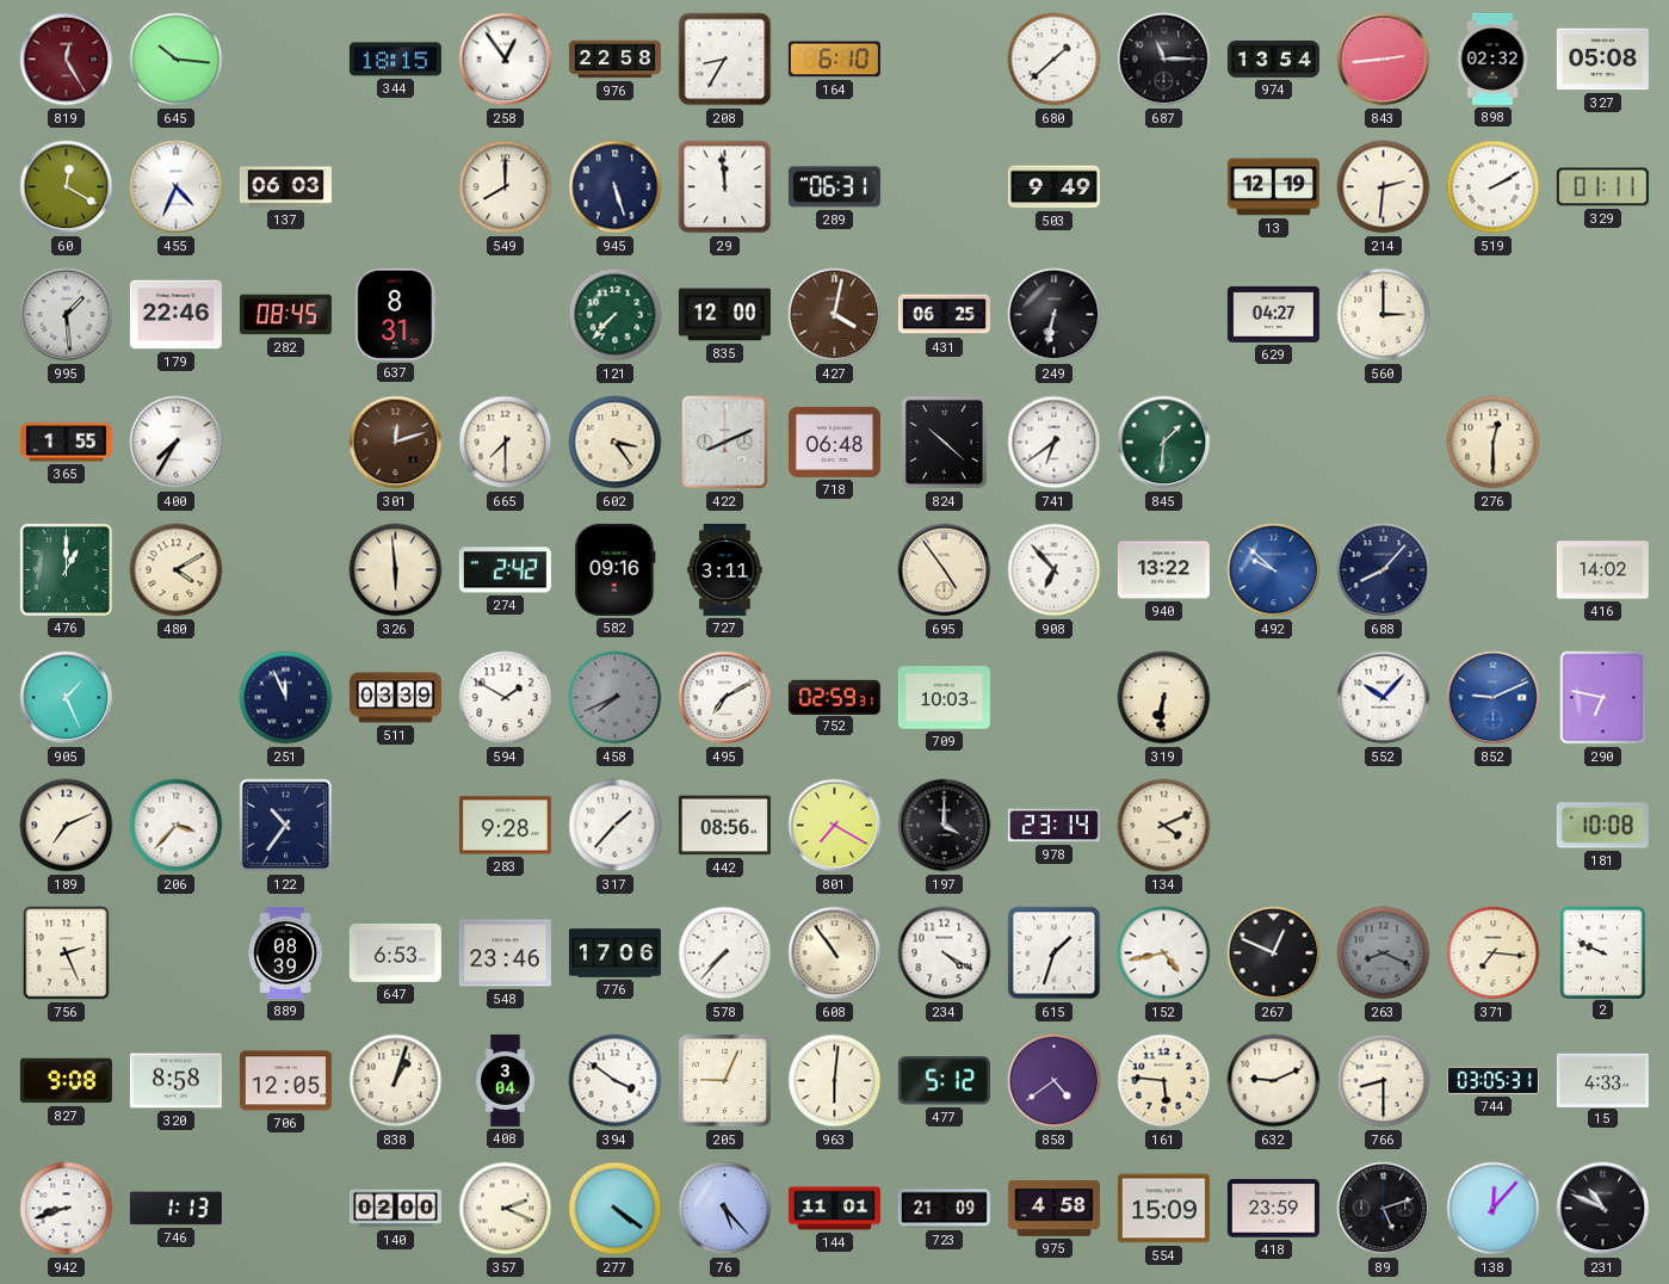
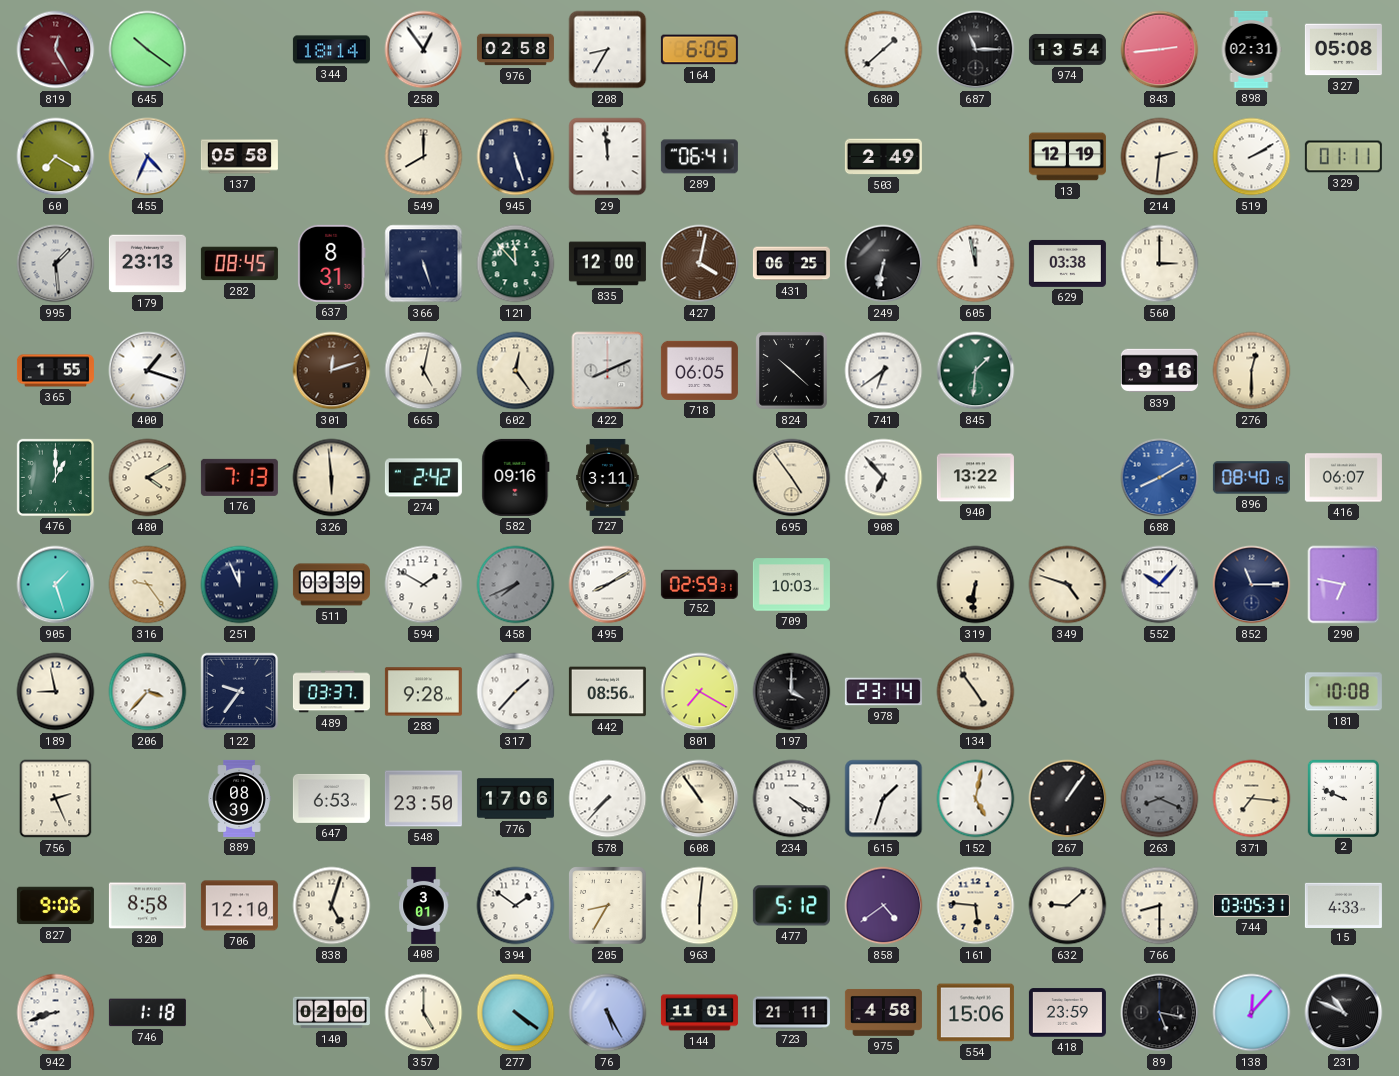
645: 10:16 -> 10:21 (148, 50)
344: 18:15 -> 18:14 (331, 50)
976: 22:58 -> 02:58 (515, 50)
164: 6:10 -> 6:05 (699, 50)
898: 02:32 -> 02:31 (1251, 49)
60: 12:20 -> 7:20 (56, 157)
137: 06:03 -> 05:58 (239, 157)
289: 06:31 -> 06:41 (699, 157)
503: 9:49 -> 2:49 (883, 157)
179: 22:46 -> 23:13 (147, 264)
366: none -> 5:27 (424, 264)
121: 7:37 -> 11:53 (516, 264)
605: none -> 11:58 (976, 264)
629: 04:27 -> 03:38 (1067, 263)
400: 7:35 -> 1:18 (148, 371)
665: 7:30 -> 5:02 (424, 371)
602: 3:24 -> 12:24 (516, 371)
718: 06:48 -> 06:05 (699, 370)
839: none -> 9:16 (1159, 371)
176: none -> 7:13 (239, 477)
492: 9:52 -> none (1274, 570)
688: 8:07 -> 8:10 (1160, 478)
688 dial: navy -> blue (1160, 478)
896: none -> 08:40 (1251, 478)
416: 14:02 -> 06:07 (1343, 478)
905: 1:26 -> 1:27 (56, 585)
316: none -> 9:24 (148, 585)
495: 7:10 -> 8:10 (608, 585)
349: none -> 4:48 (1068, 585)
852: 9:11 -> 11:15 (1252, 585)
852 dial: blue -> navy (1252, 585)
189: 7:11 -> 8:58 (56, 692)
122: 10:36 -> 9:36 (240, 692)
489: none -> 03:37 (331, 692)
134: 4:11 -> 4:54 (976, 692)
548: 23:46 -> 23:50 (423, 799)
152: 4:43 -> 5:02 (976, 799)
267: 12:49 -> 1:06 (1068, 799)
827: 9:08 -> 9:06 (55, 906)
706: 12:05 -> 12:10 (239, 906)
838: 1:03 -> 5:03 (332, 906)
408: 3:04 -> 3:01 (424, 905)
394: 3:51 -> 1:51 (516, 906)
205: 9:04 -> 8:35 (608, 906)
632: 9:11 -> 9:08 (1068, 906)
746: 1:13 -> 1:18 (147, 1013)
357: 2:19 -> 5:00 (424, 1013)
76: 5:23 -> 5:25 (608, 1013)
723: 21:09 -> 21:11 (791, 1013)
554: 15:09 -> 15:06 (975, 1013)
89: 5:12 -> 5:17 (1160, 1013)
